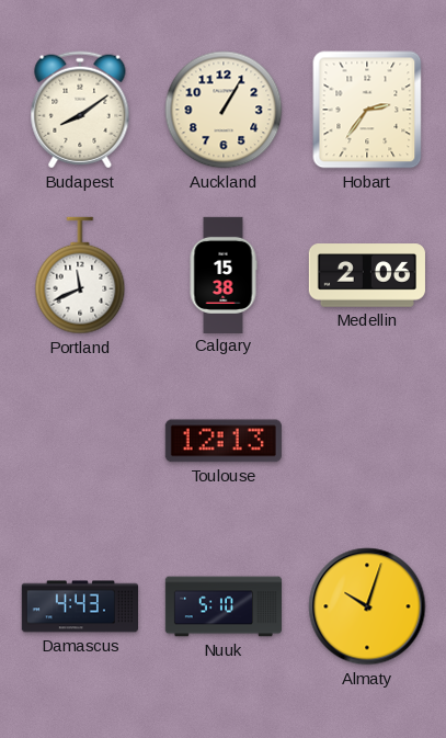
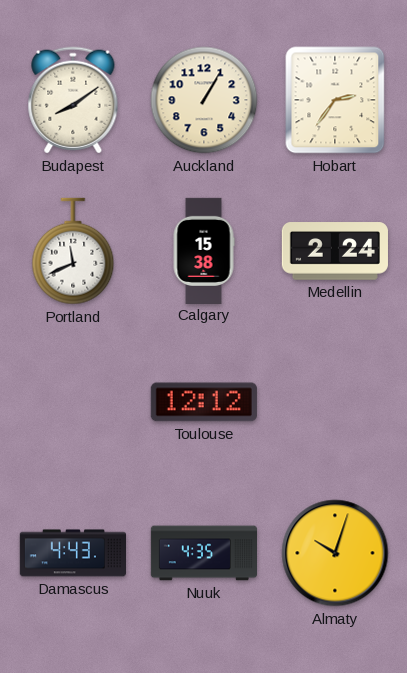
Medellin: 2:06 -> 2:24 (335, 251)
Toulouse: 12:13 -> 12:12 (204, 402)
Nuuk: 5:10 -> 4:35 (203, 553)
